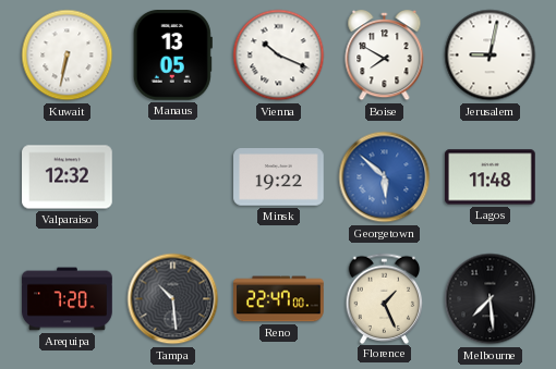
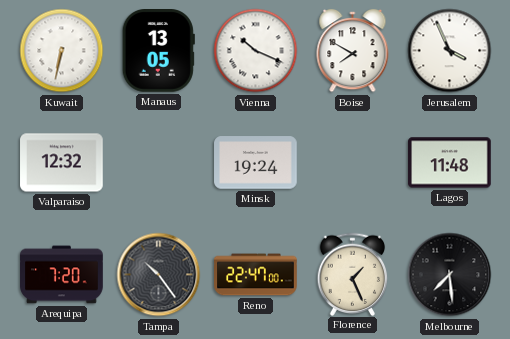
Jerusalem: 9:02 -> 3:56 (450, 51)
Minsk: 19:22 -> 19:24 (256, 163)
Georgetown: 5:52 -> none (385, 177)
Tampa: 10:29 -> 10:24 (159, 275)
